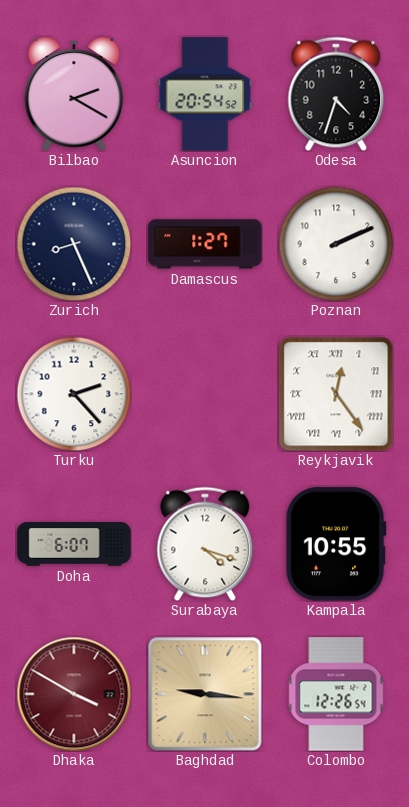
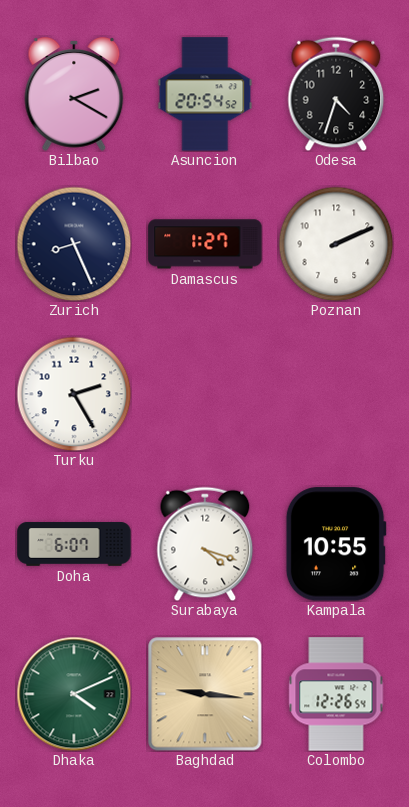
Turku: 2:23 -> 2:25 (74, 394)
Reykjavik: 12:24 -> none (336, 394)
Dhaka: 3:50 -> 4:11 (74, 694)
Dhaka dial: burgundy -> green (74, 694)
